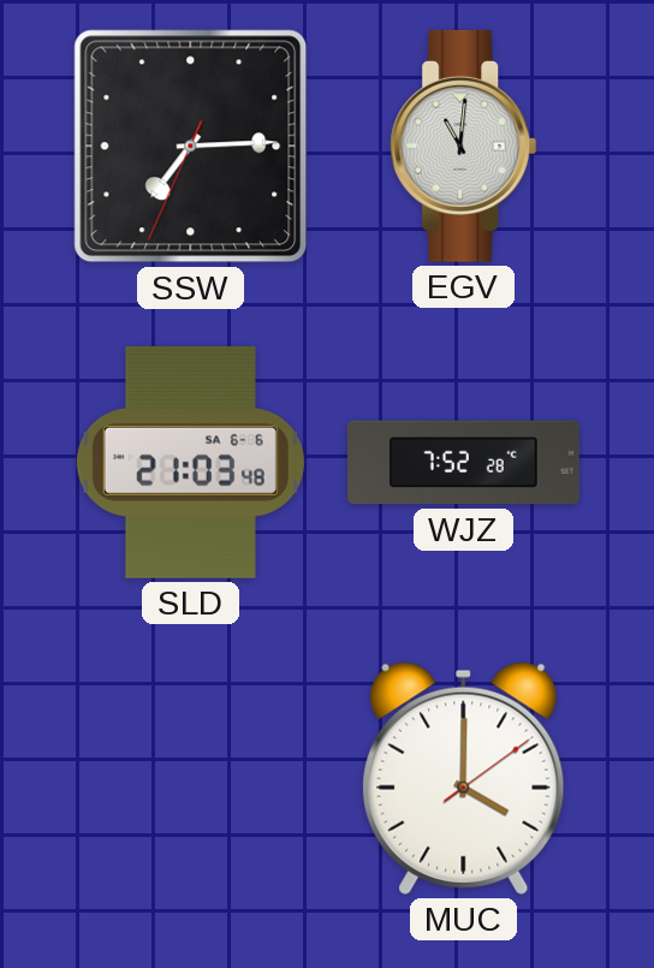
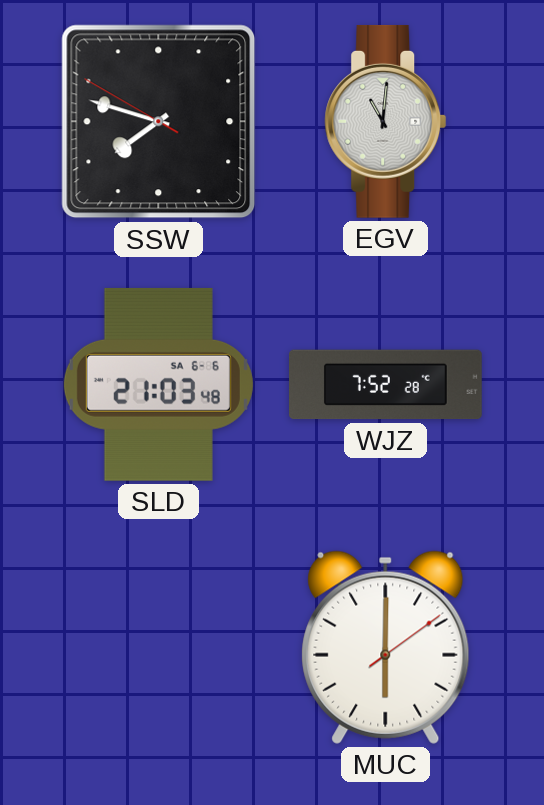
SSW: 7:14 -> 7:47 (159, 122)
MUC: 4:00 -> 6:00 (386, 647)
